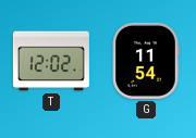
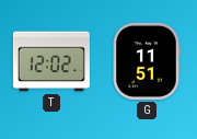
G: 11:54 -> 11:51 (147, 61)
